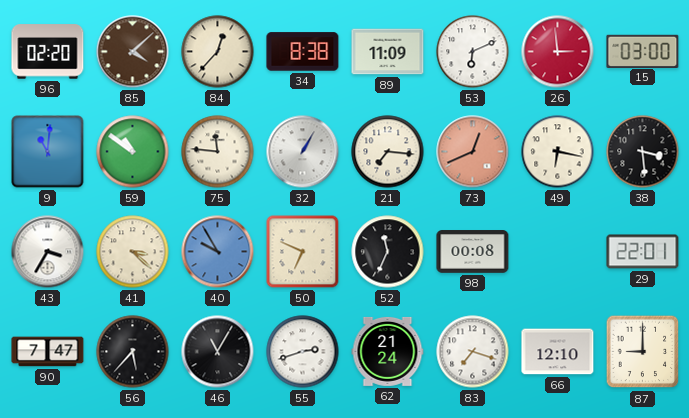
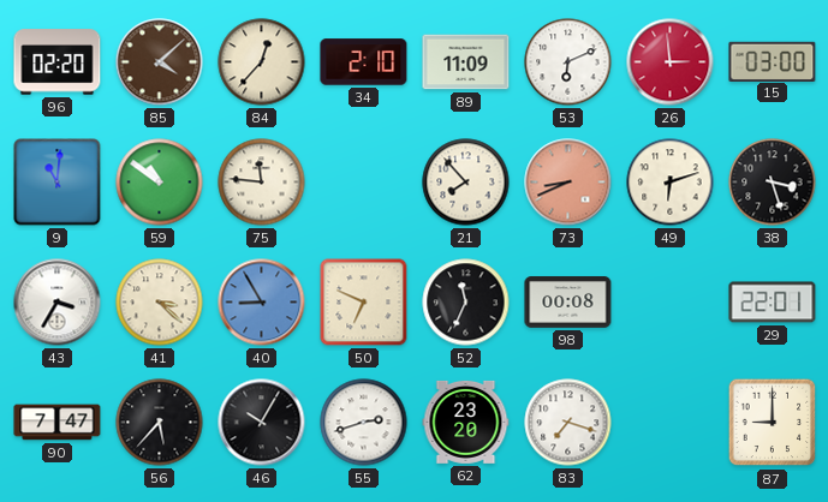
34: 8:38 -> 2:10 (364, 62)
32: 1:05 -> none (303, 152)
21: 7:16 -> 7:53 (466, 183)
73: 12:41 -> 8:41 (568, 183)
49: 6:17 -> 6:12 (671, 183)
38: 3:29 -> 3:27 (773, 183)
40: 9:55 -> 8:55 (262, 303)
46: 11:05 -> 10:05 (262, 423)
62: 21:24 -> 23:20 (466, 422)
66: 12:10 -> none (558, 352)
